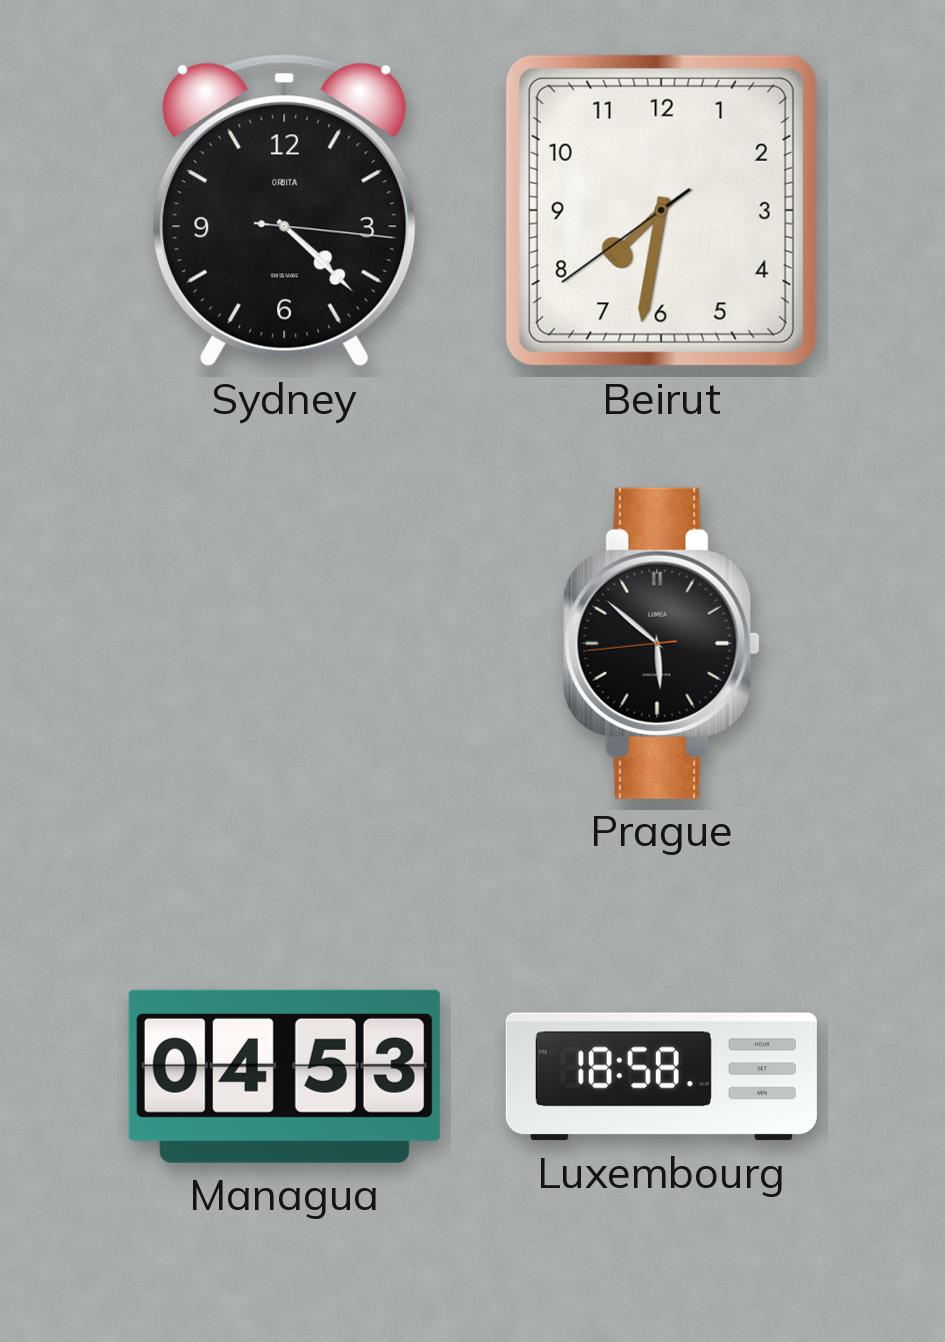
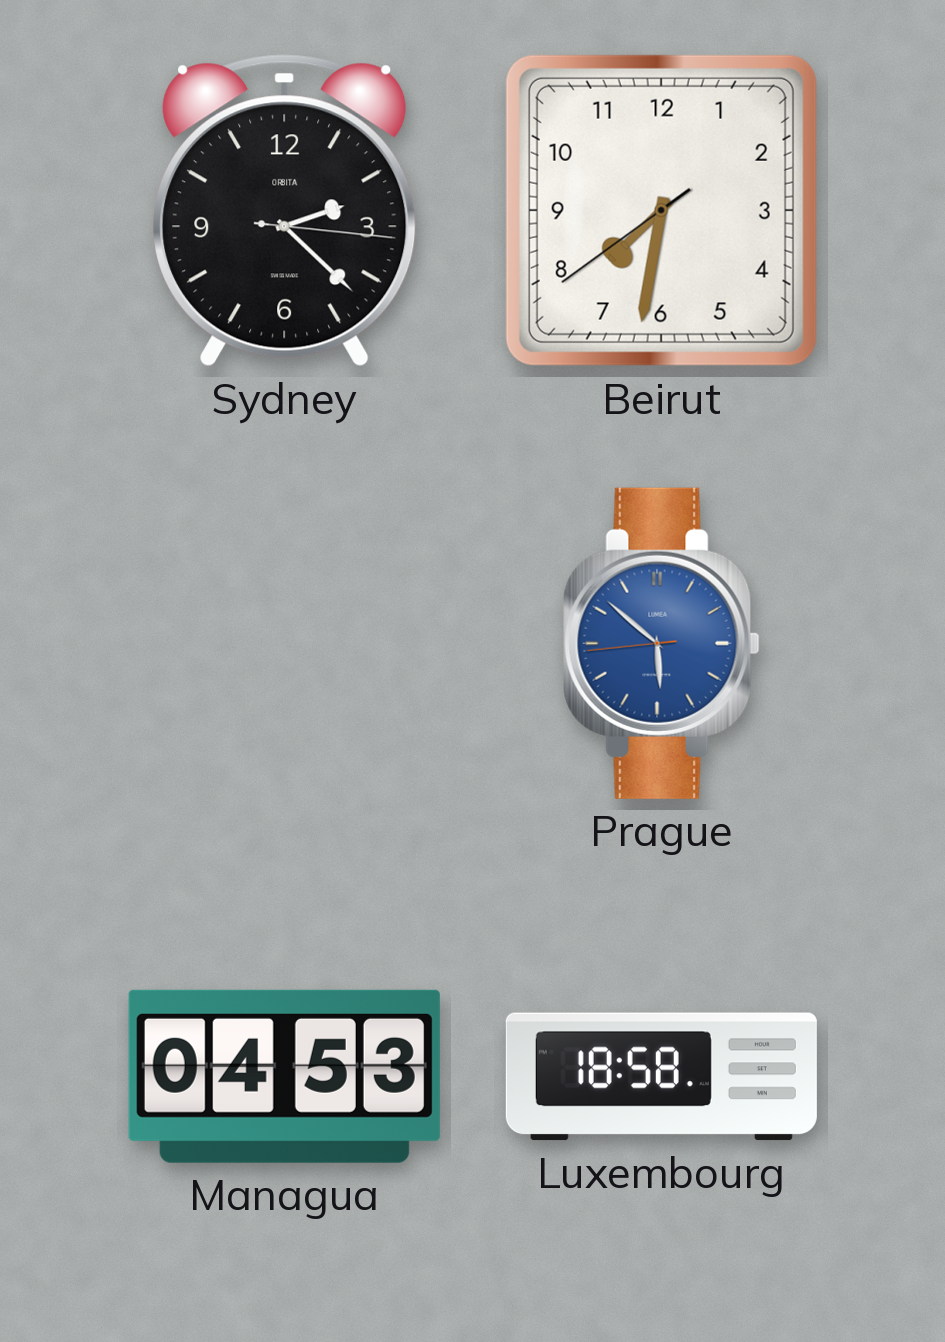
Sydney: 4:22 -> 2:22 (285, 211)
Prague dial: black -> blue (661, 643)
